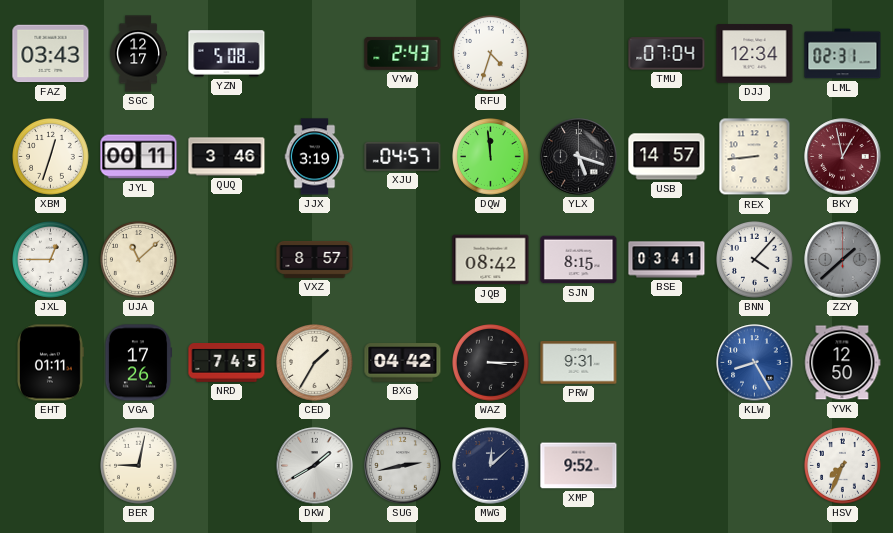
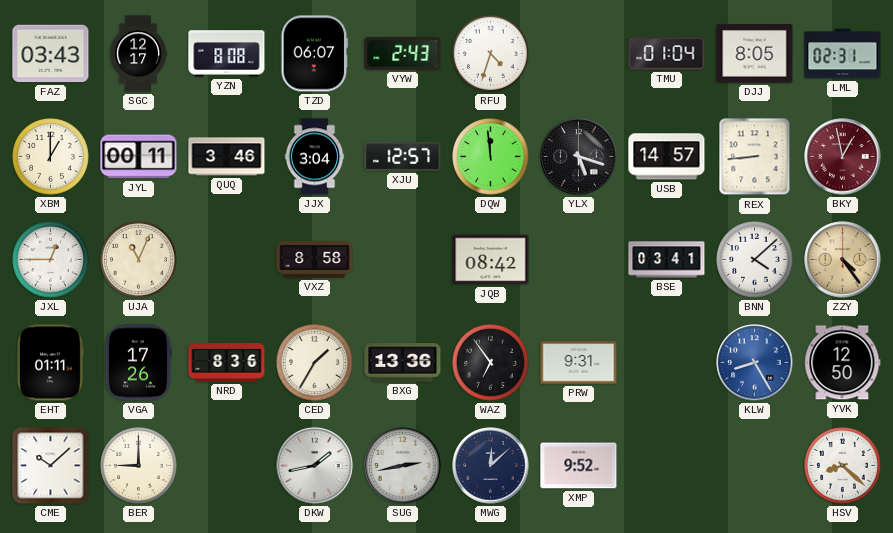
YZN: 5:08 -> 8:08 (227, 54)
TZD: none -> 06:07 (315, 54)
TMU: 07:04 -> 01:04 (667, 54)
DJJ: 12:34 -> 8:05 (755, 54)
XBM: 12:33 -> 1:00 (51, 157)
JJX: 3:19 -> 3:04 (315, 157)
XJU: 04:57 -> 12:57 (403, 156)
UJA: 11:08 -> 11:04 (139, 260)
VXZ: 8:57 -> 8:58 (315, 260)
SJN: 8:15 -> none (579, 260)
BNN: 4:07 -> 4:08 (755, 260)
ZZY: 1:38 -> 4:24 (843, 260)
ZZY dial: grey -> champagne (843, 260)
NRD: 7:45 -> 8:36 (227, 363)
BXG: 04:42 -> 13:36 (403, 363)
WAZ: 3:15 -> 6:54 (491, 363)
CME: none -> 10:08 (51, 466)
BER: 9:02 -> 9:00 (139, 466)
DKW: 1:40 -> 1:43 (315, 466)
HSV: 7:34 -> 8:22 (843, 466)
